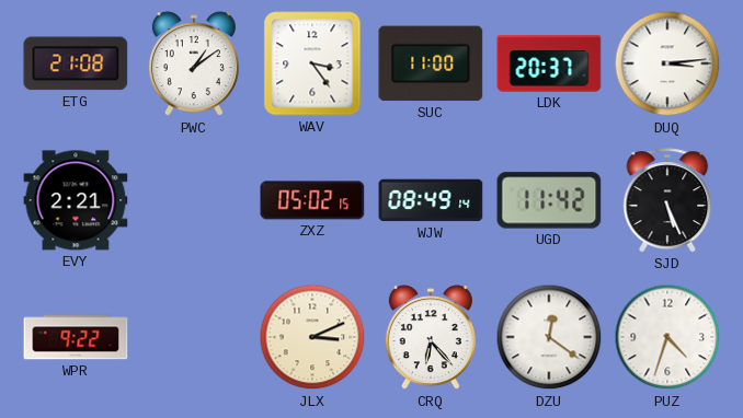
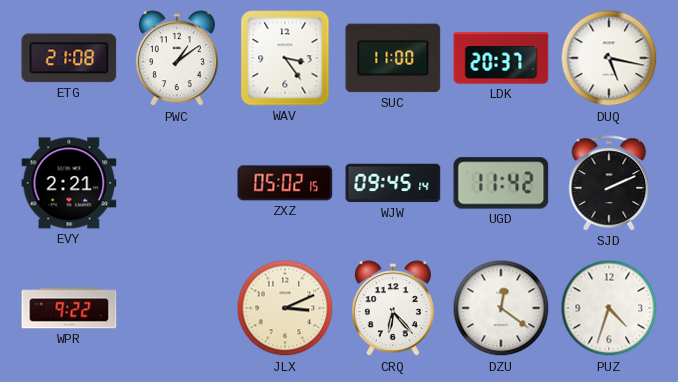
DUQ: 3:14 -> 5:17 (609, 58)
WJW: 08:49 -> 09:45 (393, 183)
SJD: 5:26 -> 2:11 (609, 183)
